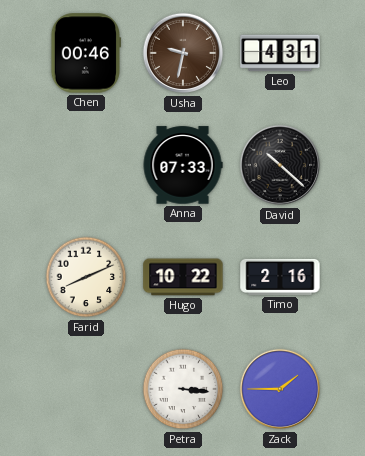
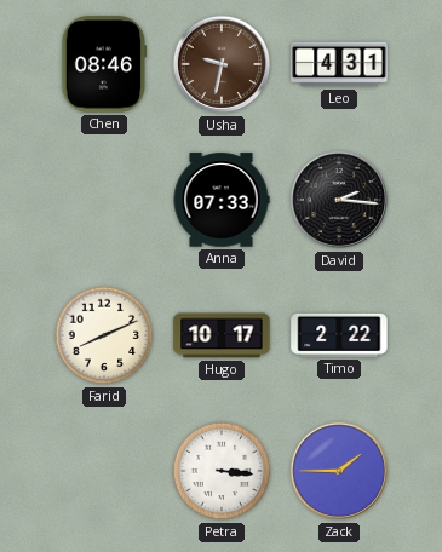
Chen: 00:46 -> 08:46 (104, 64)
David: 10:22 -> 2:16 (339, 200)
Hugo: 10:22 -> 10:17 (222, 335)
Timo: 2:16 -> 2:22 (339, 335)
